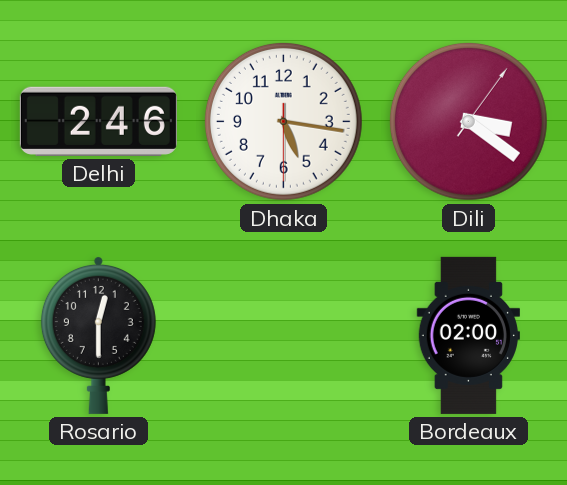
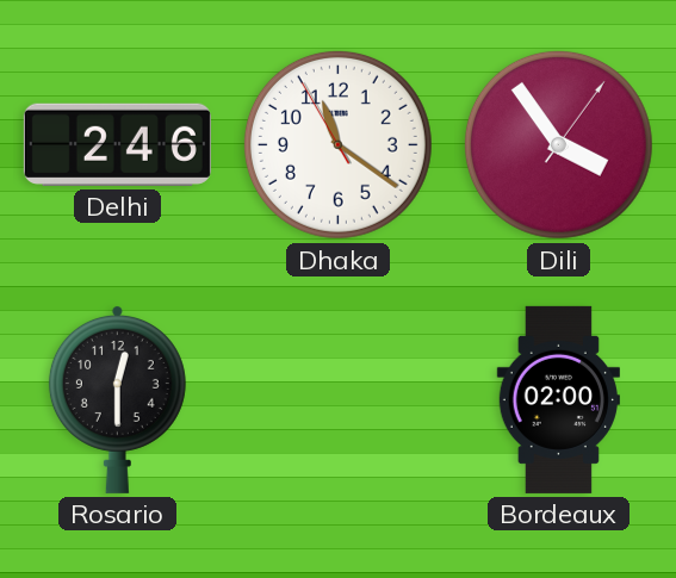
Dhaka: 5:16 -> 11:20 (337, 144)
Dili: 3:21 -> 3:54 (558, 144)
